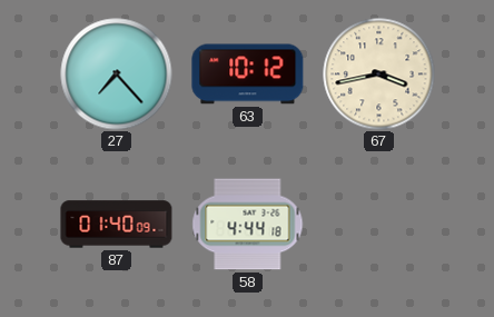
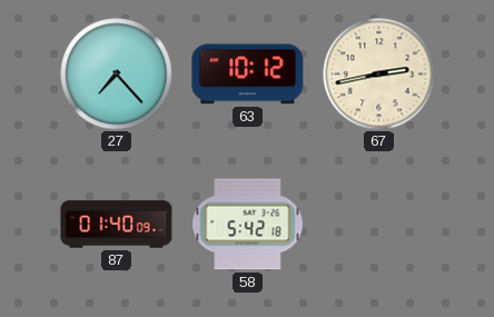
67: 3:43 -> 2:43 (379, 75)
58: 4:44 -> 5:42 (248, 225)
